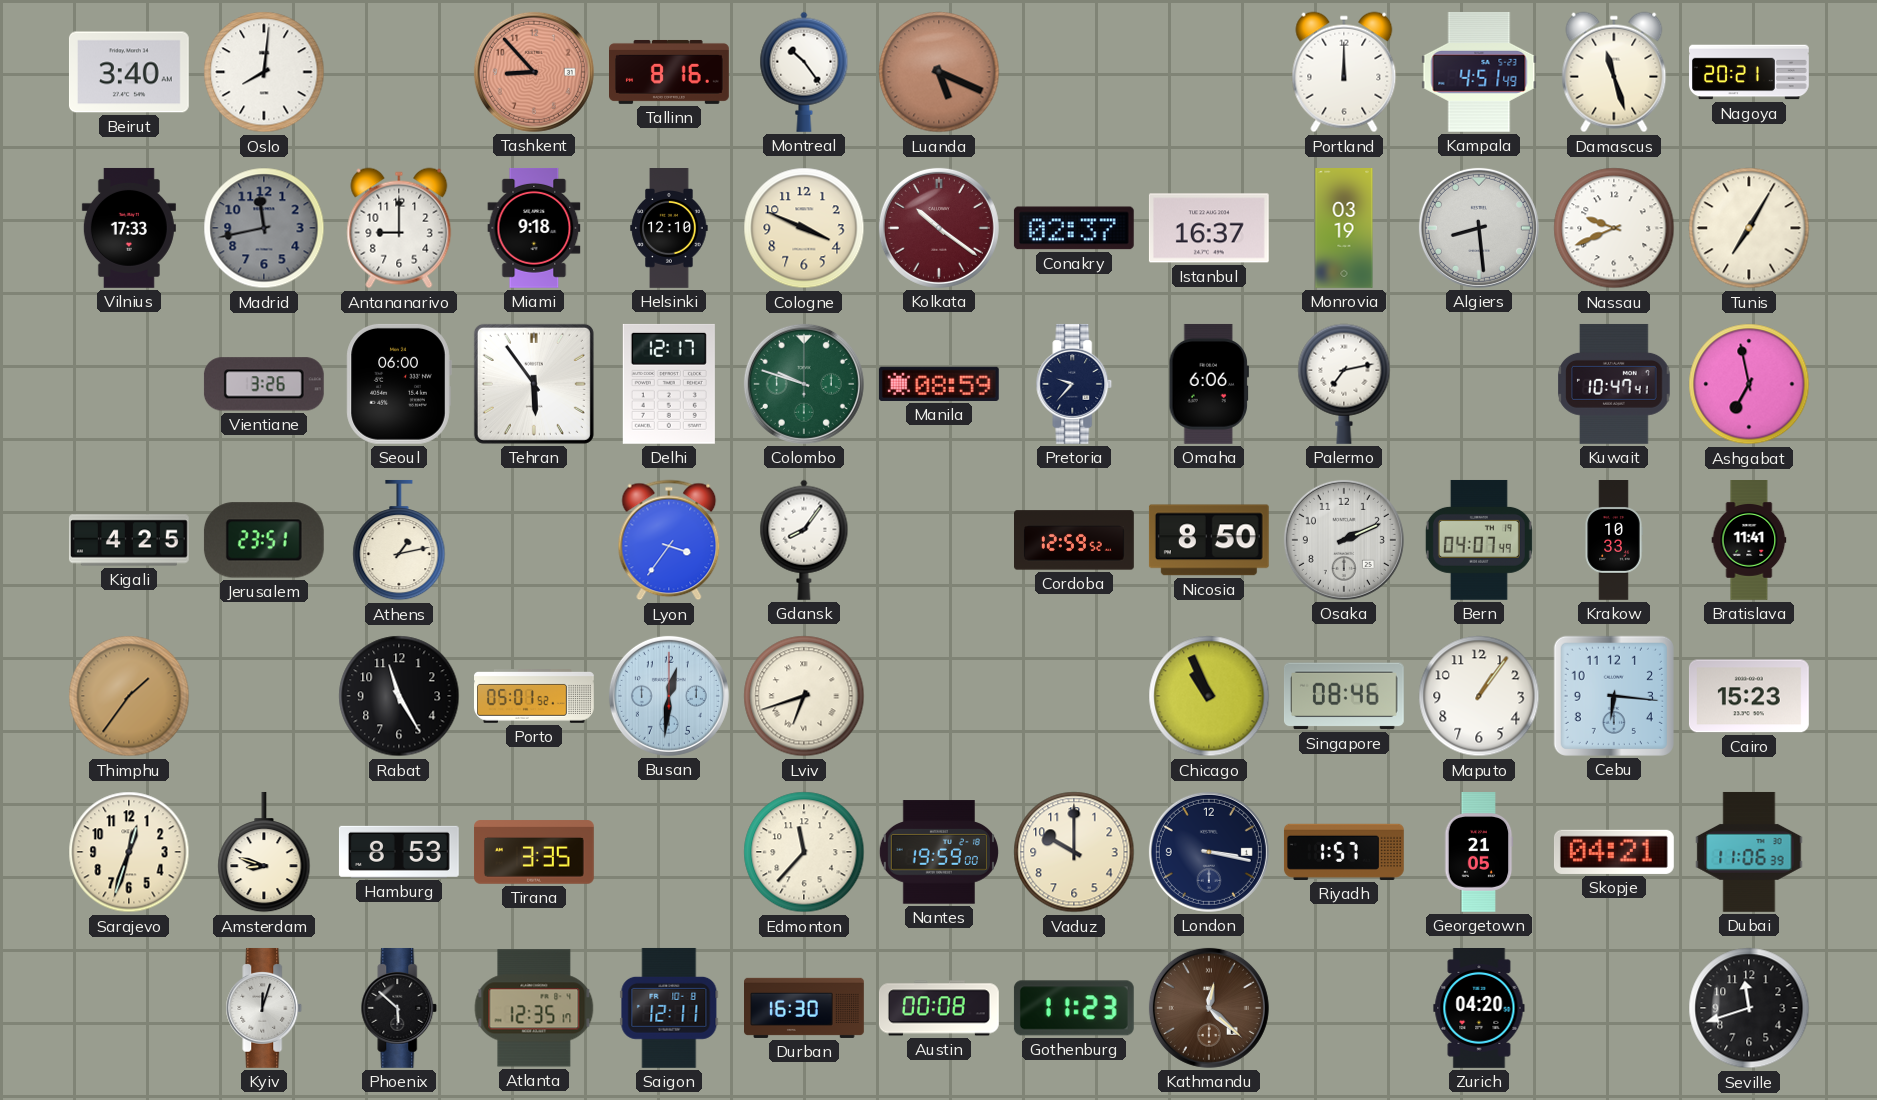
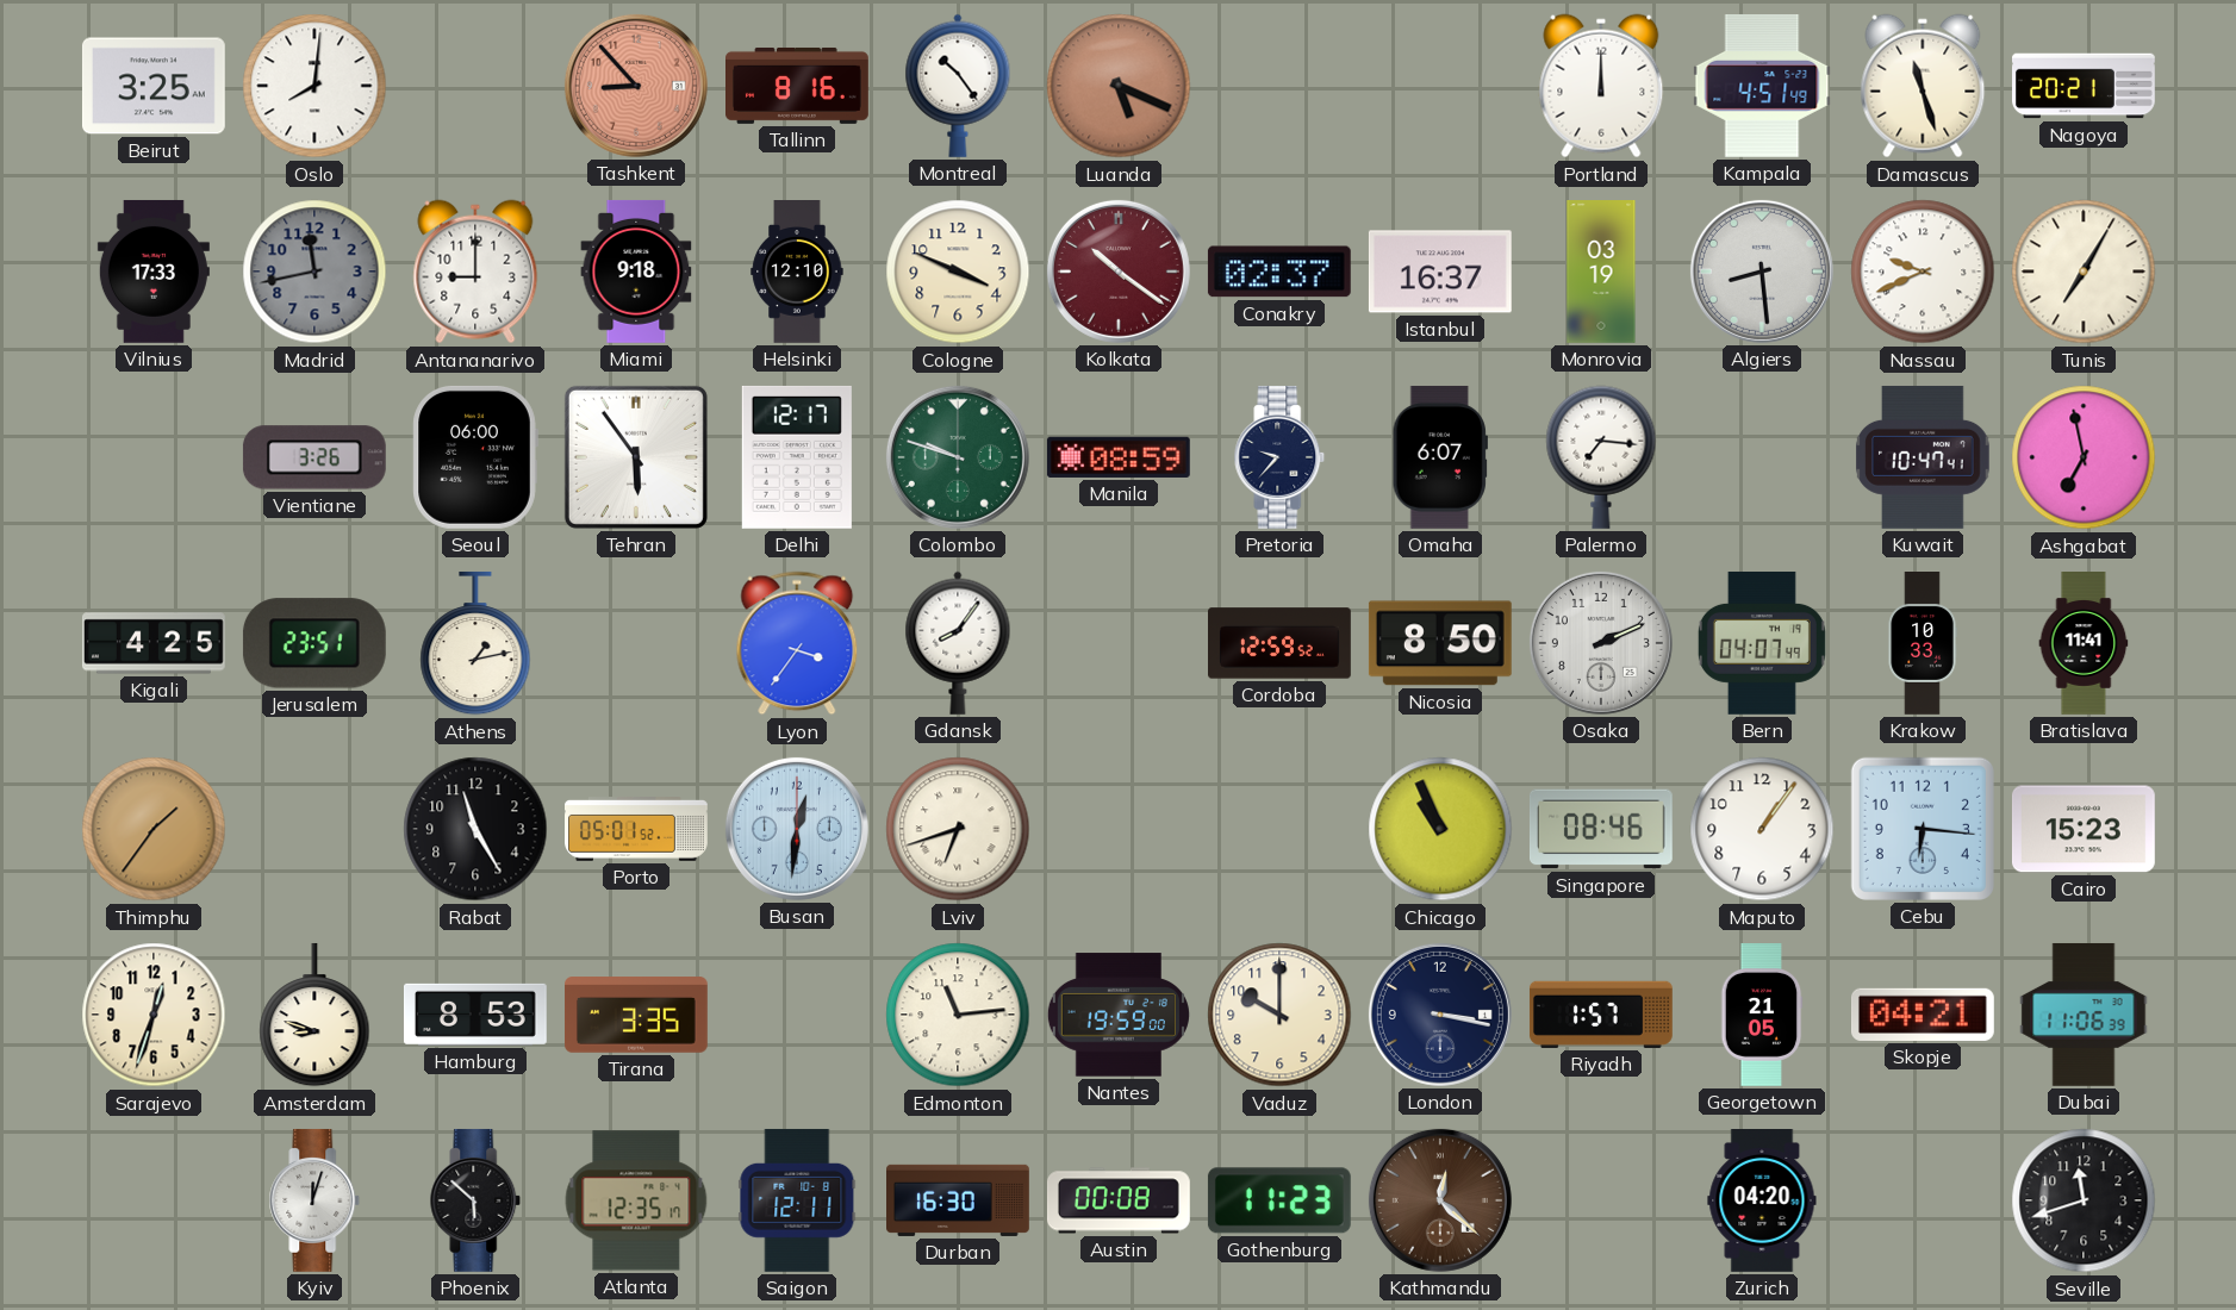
Beirut: 3:40 -> 3:25 (154, 86)
Omaha: 6:06 -> 6:07 (1440, 457)
Palermo: 7:13 -> 7:16 (1601, 457)
Edmonton: 11:37 -> 11:14 (958, 1015)
